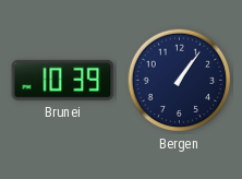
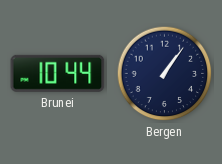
Brunei: 10:39 -> 10:44 (58, 73)
